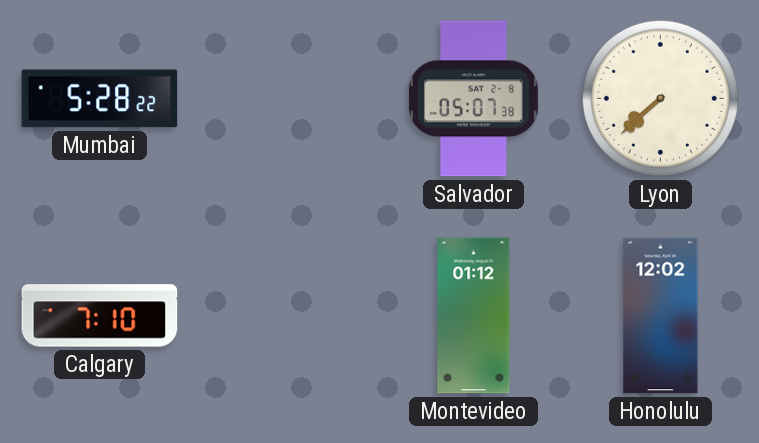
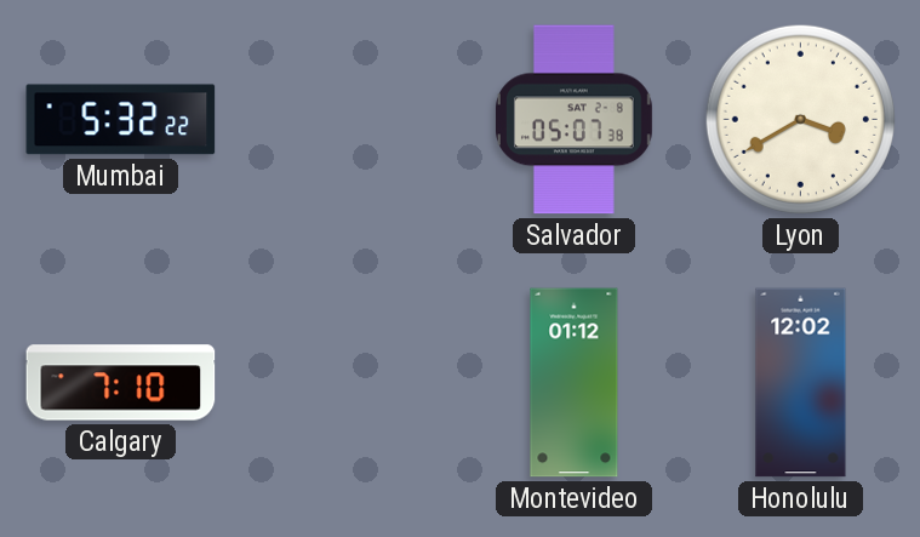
Mumbai: 5:28 -> 5:32 (121, 120)
Lyon: 7:38 -> 3:40 (800, 119)
